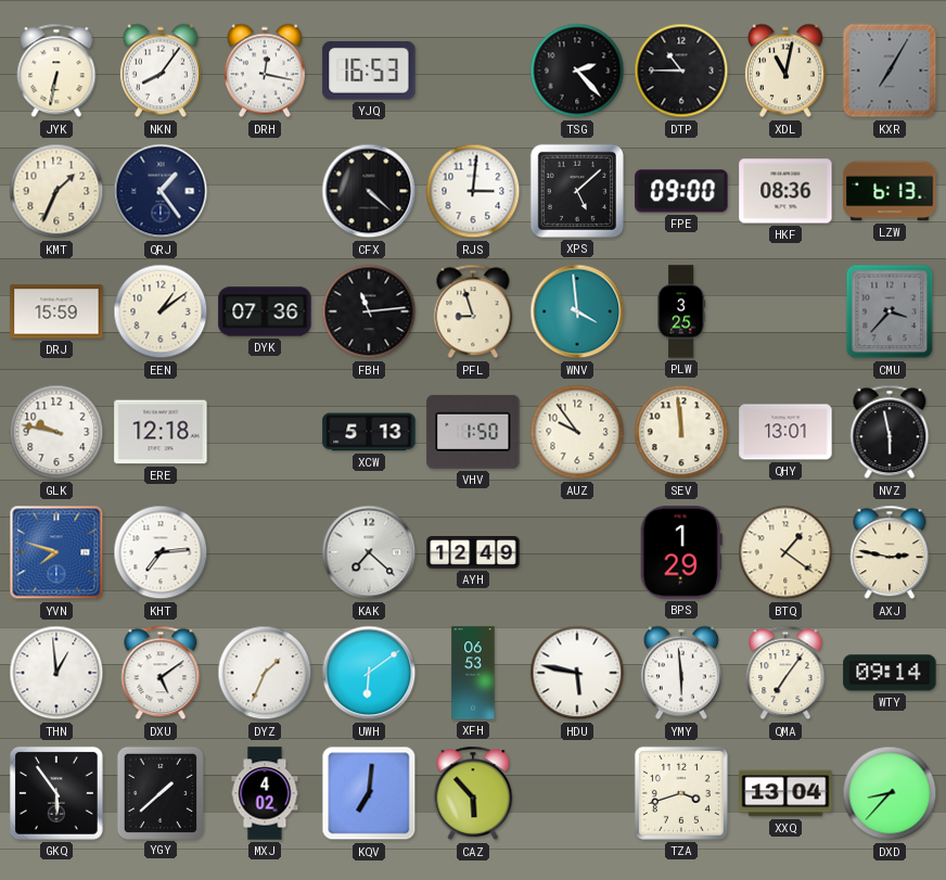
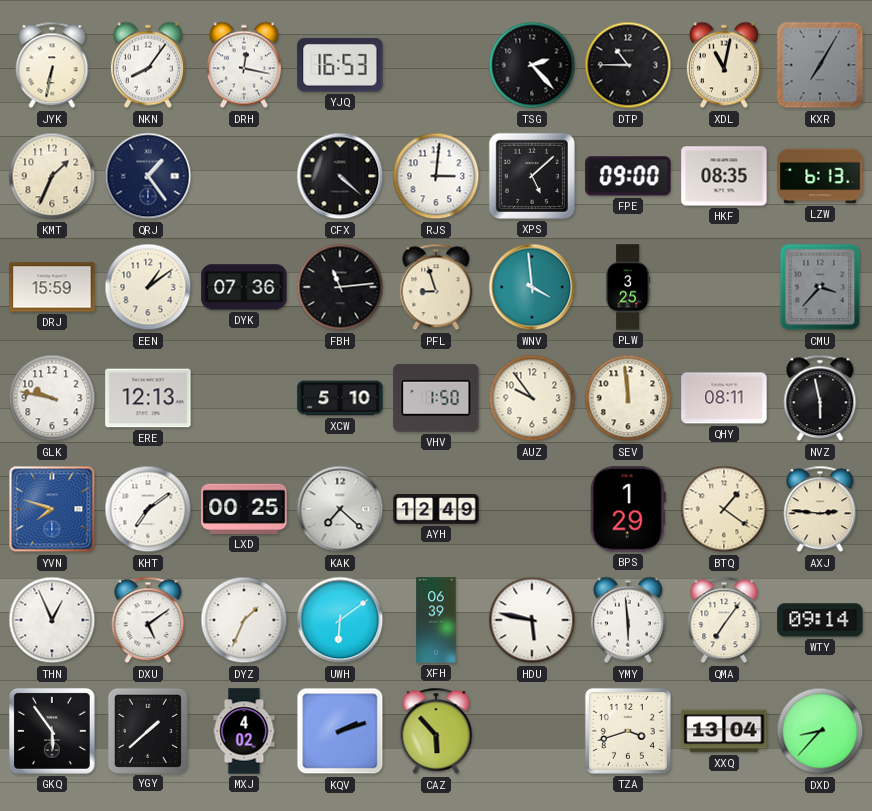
HKF: 08:36 -> 08:35 (724, 176)
ERE: 12:18 -> 12:13 (148, 398)
XCW: 5:13 -> 5:10 (340, 398)
QHY: 13:01 -> 08:11 (724, 398)
KHT: 7:14 -> 7:09 (148, 509)
LXD: none -> 00:25 (244, 509)
AXJ: 2:47 -> 2:46 (820, 509)
THN: 12:59 -> 12:56 (52, 620)
XFH: 06:53 -> 06:39 (436, 620)
KQV: 7:01 -> 2:12 (340, 731)
